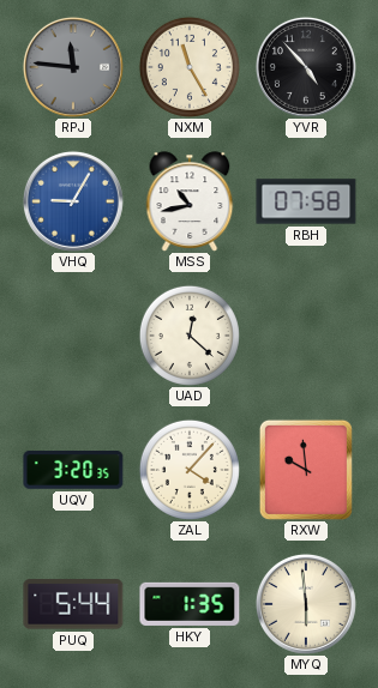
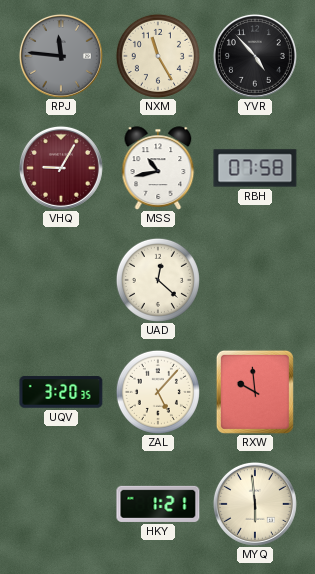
VHQ dial: blue -> burgundy (61, 168)
ZAL: 4:07 -> 5:07 (158, 392)
PUQ: 5:44 -> none (73, 604)
HKY: 1:35 -> 1:21 (158, 504)
